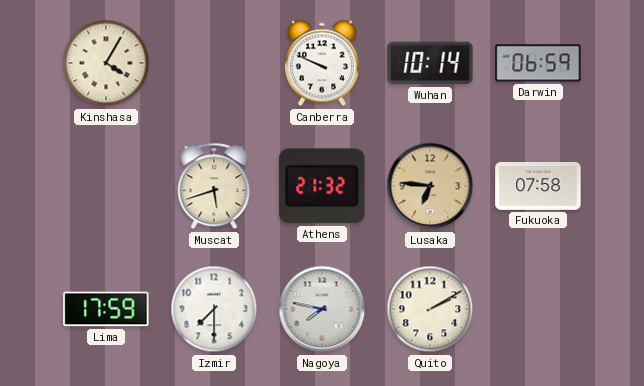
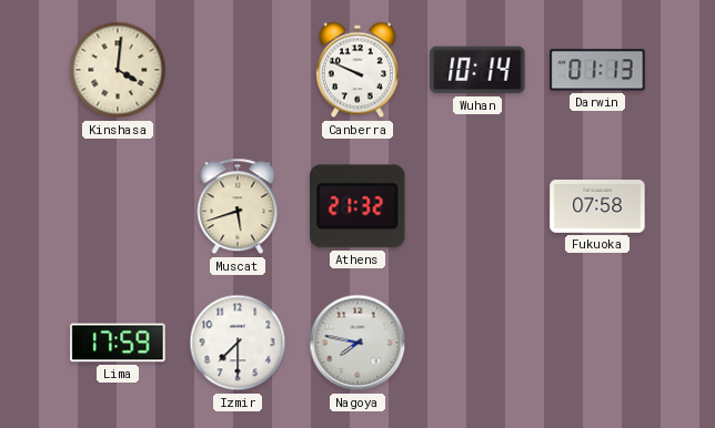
Kinshasa: 4:05 -> 4:01 (118, 70)
Darwin: 06:59 -> 01:13 (597, 70)
Lusaka: 6:46 -> none (430, 186)
Quito: 2:10 -> none (430, 309)
